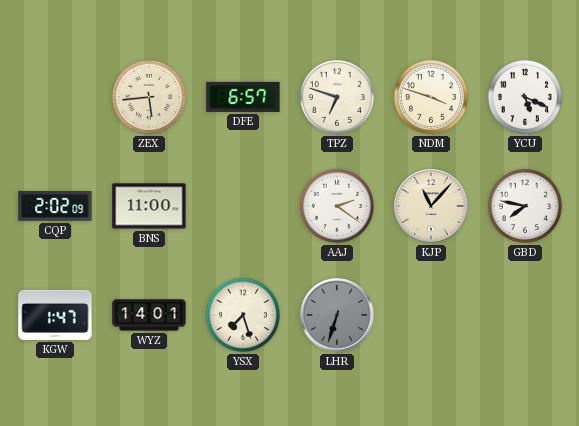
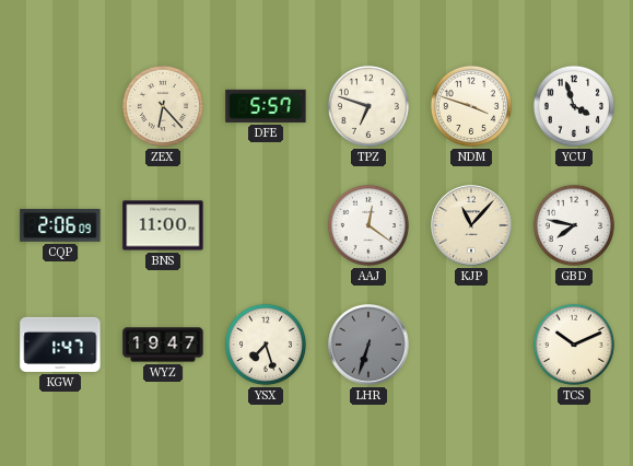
ZEX: 5:44 -> 6:23 (163, 106)
DFE: 6:57 -> 5:57 (266, 106)
YCU: 5:19 -> 3:57 (574, 106)
CQP: 2:02 -> 2:06 (60, 225)
AAJ: 2:21 -> 12:21 (368, 225)
WYZ: 14:01 -> 19:47 (163, 345)
TCS: none -> 10:11 (574, 345)
